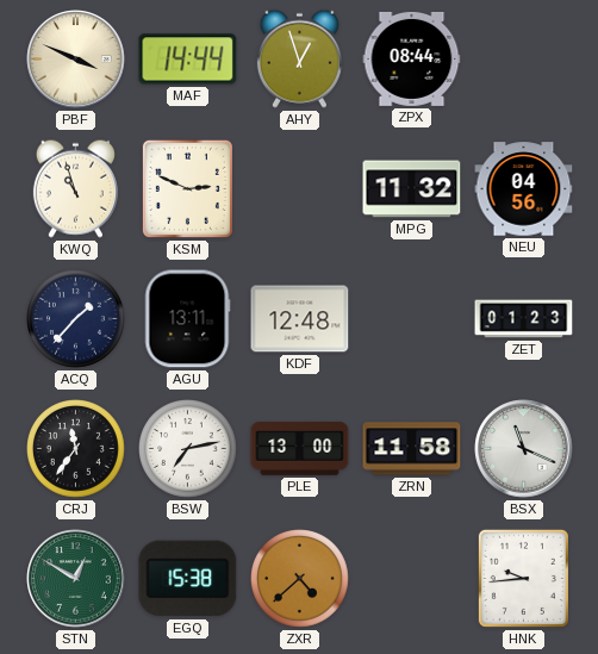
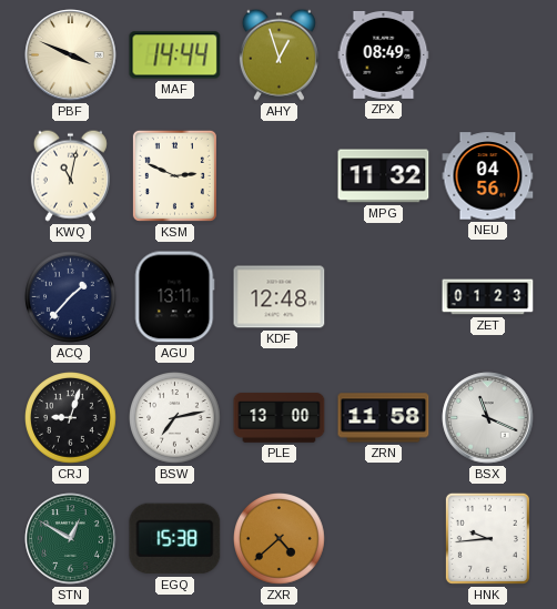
ZPX: 08:44 -> 08:49 (384, 54)
KWQ: 10:57 -> 11:02 (70, 175)
CRJ: 11:36 -> 9:03 (71, 418)
